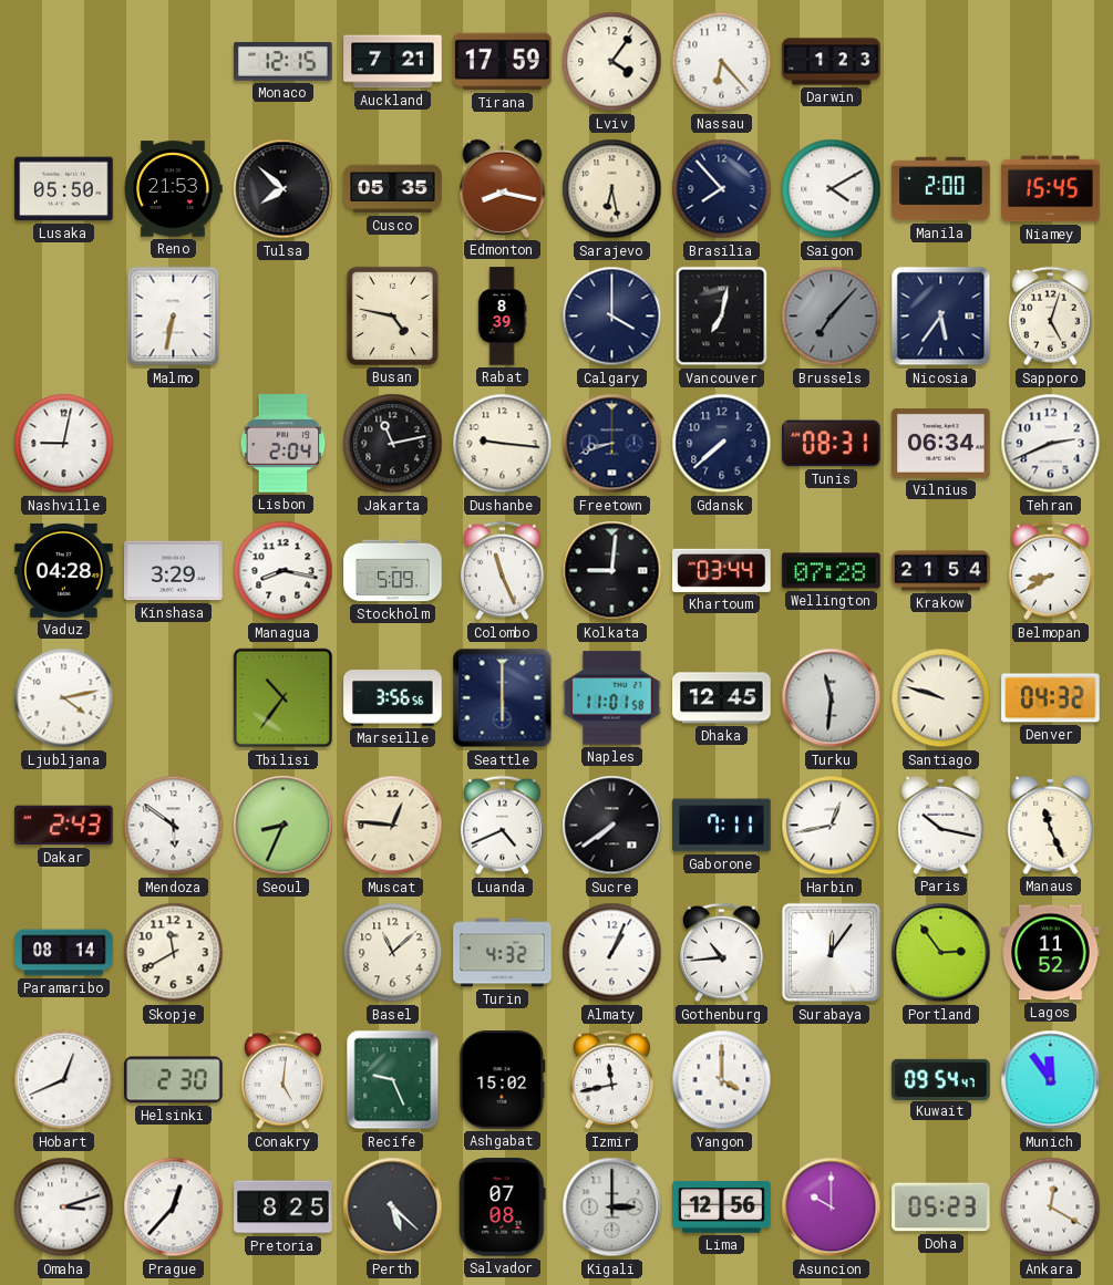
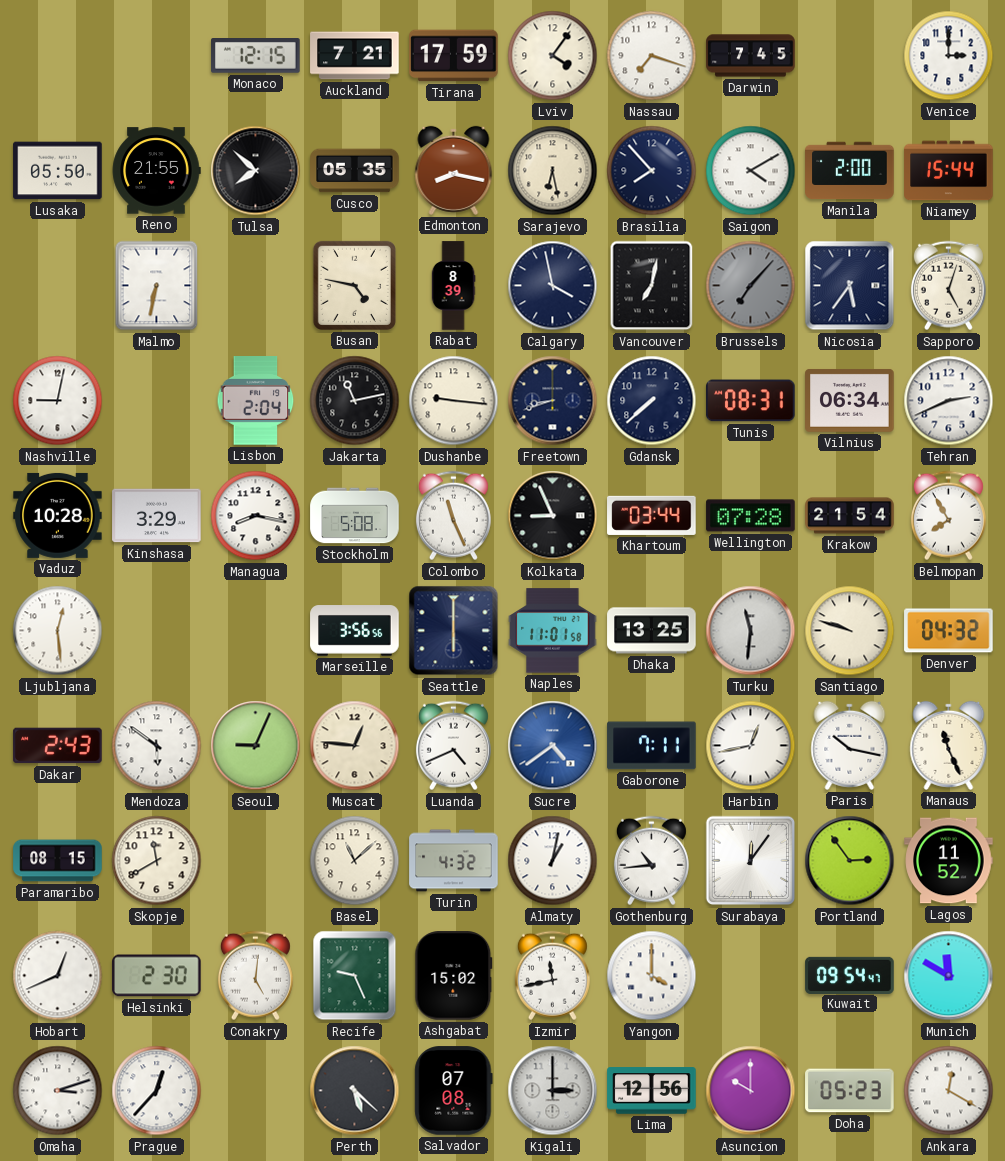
Nassau: 6:23 -> 7:18 (652, 56)
Darwin: 1:23 -> 7:45 (751, 56)
Venice: none -> 3:00 (949, 56)
Reno: 21:53 -> 21:55 (156, 171)
Niamey: 15:45 -> 15:44 (949, 171)
Calgary: 4:00 -> 3:58 (553, 286)
Vaduz: 04:28 -> 10:28 (58, 515)
Stockholm: 5:09 -> 5:08 (355, 516)
Kolkata: 9:01 -> 8:56 (553, 516)
Belmopan: 8:40 -> 7:55 (948, 516)
Ljubljana: 4:13 -> 12:29 (58, 631)
Tbilisi: 10:36 -> none (284, 698)
Dhaka: 12:45 -> 13:25 (652, 631)
Seoul: 8:34 -> 9:04 (256, 746)
Sucre: 7:39 -> 4:39 (553, 746)
Sucre dial: black -> blue (553, 746)
Paramaribo: 08:14 -> 08:15 (58, 861)
Almaty: 1:04 -> 1:02 (553, 861)
Munich: 11:54 -> 11:50 (949, 976)
Pretoria: 8:25 -> none (284, 1208)
